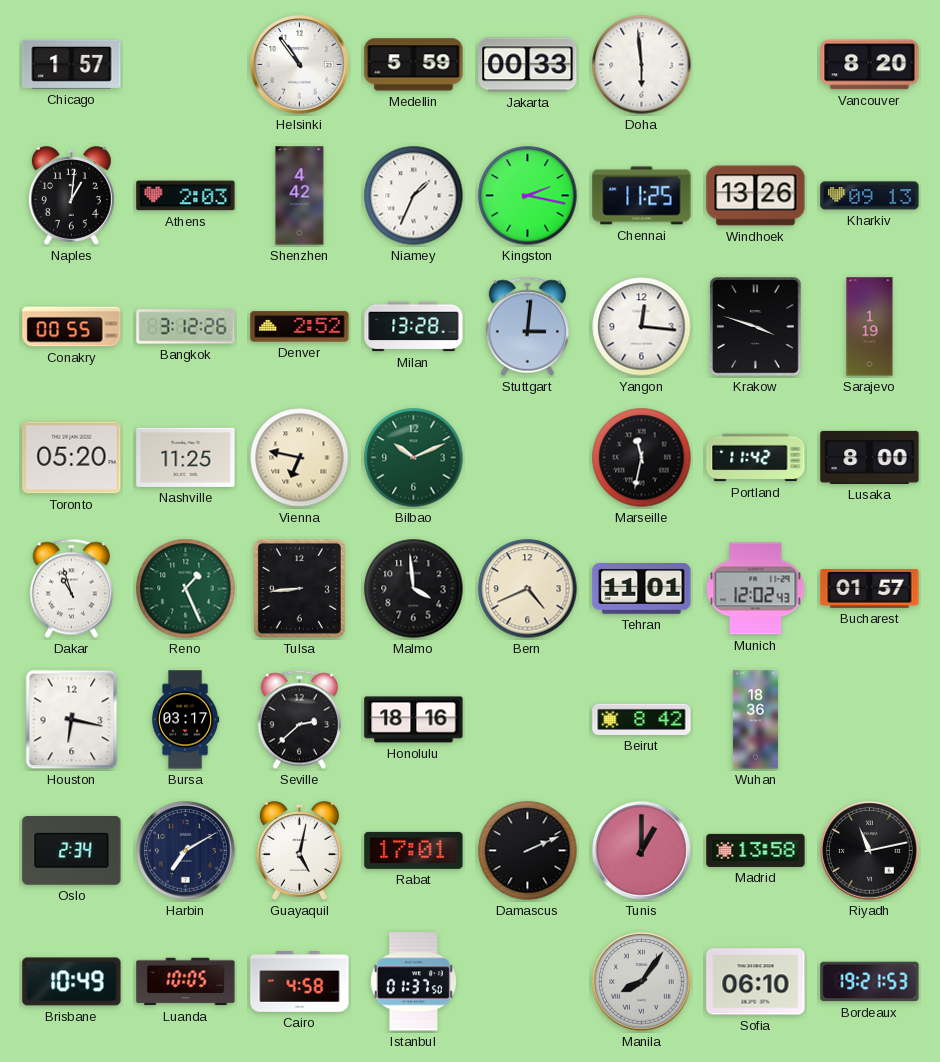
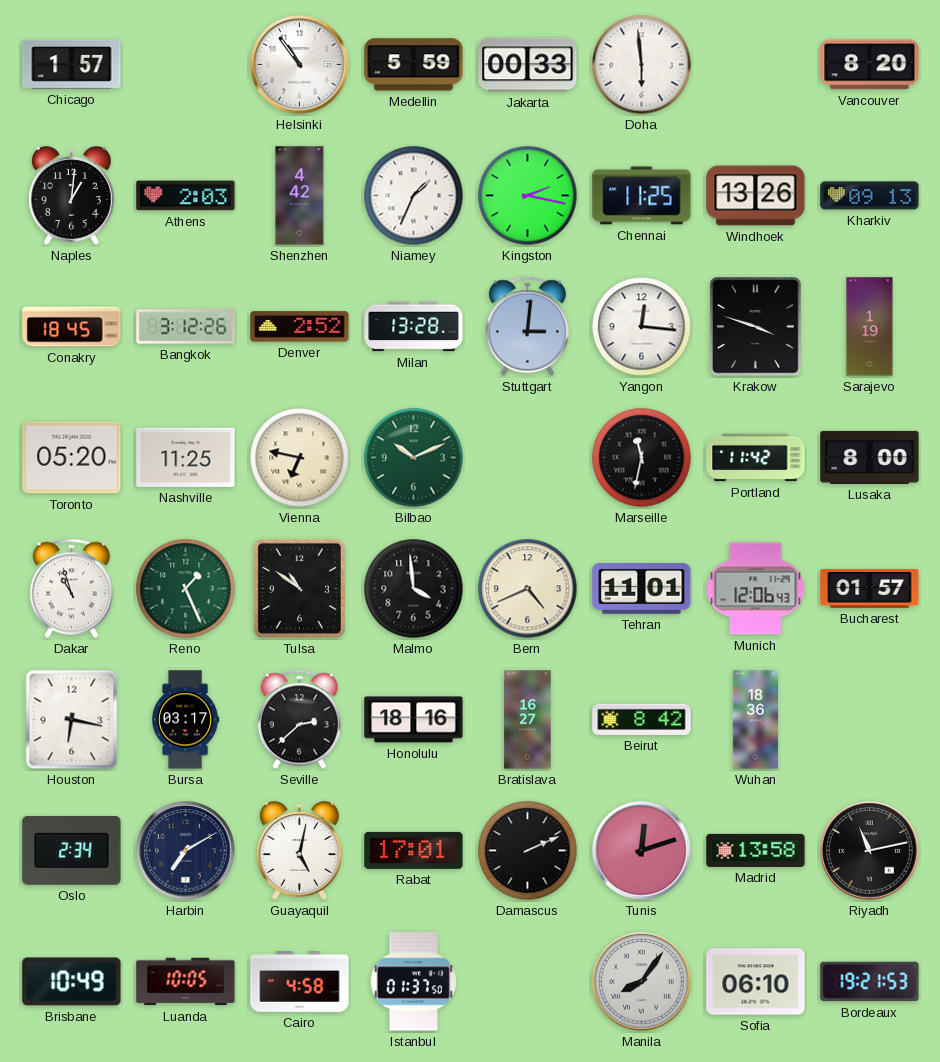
Conakry: 00:55 -> 18:45 (72, 327)
Tulsa: 8:44 -> 10:51 (299, 588)
Munich: 12:02 -> 12:06 (756, 589)
Bratislava: none -> 16:27 (528, 720)
Tunis: 1:00 -> 12:12 (642, 851)
